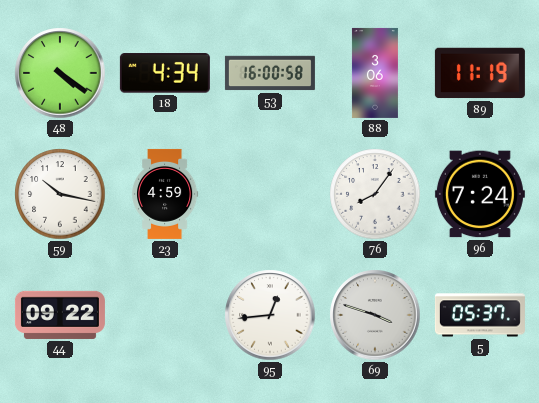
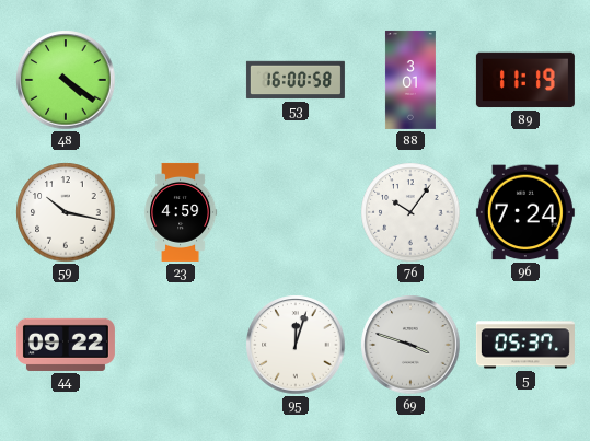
18: 4:34 -> none (165, 73)
88: 3:06 -> 3:01 (410, 80)
76: 8:06 -> 10:06 (410, 212)
95: 12:44 -> 12:03 (296, 345)
